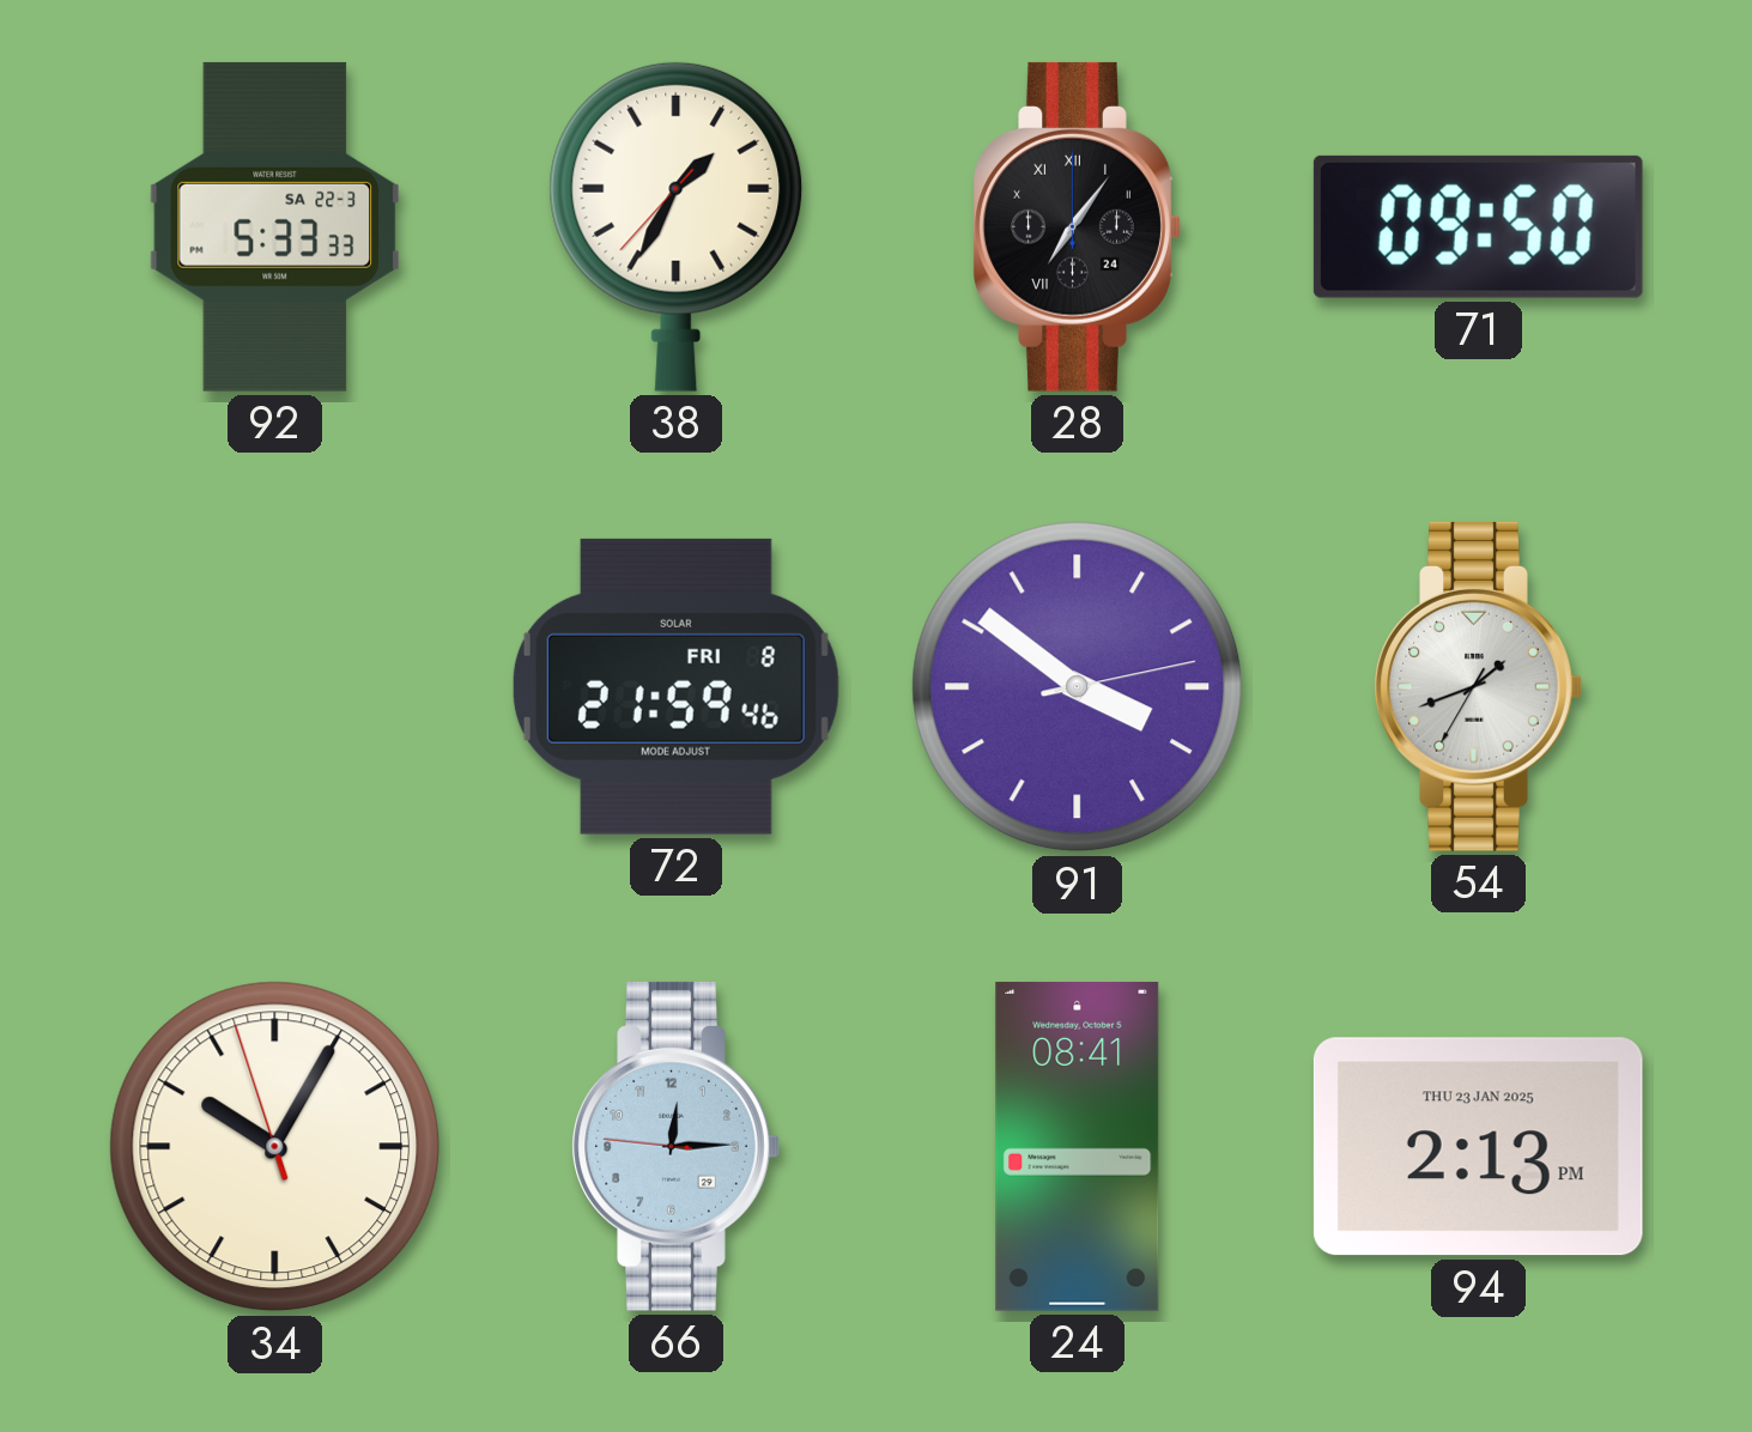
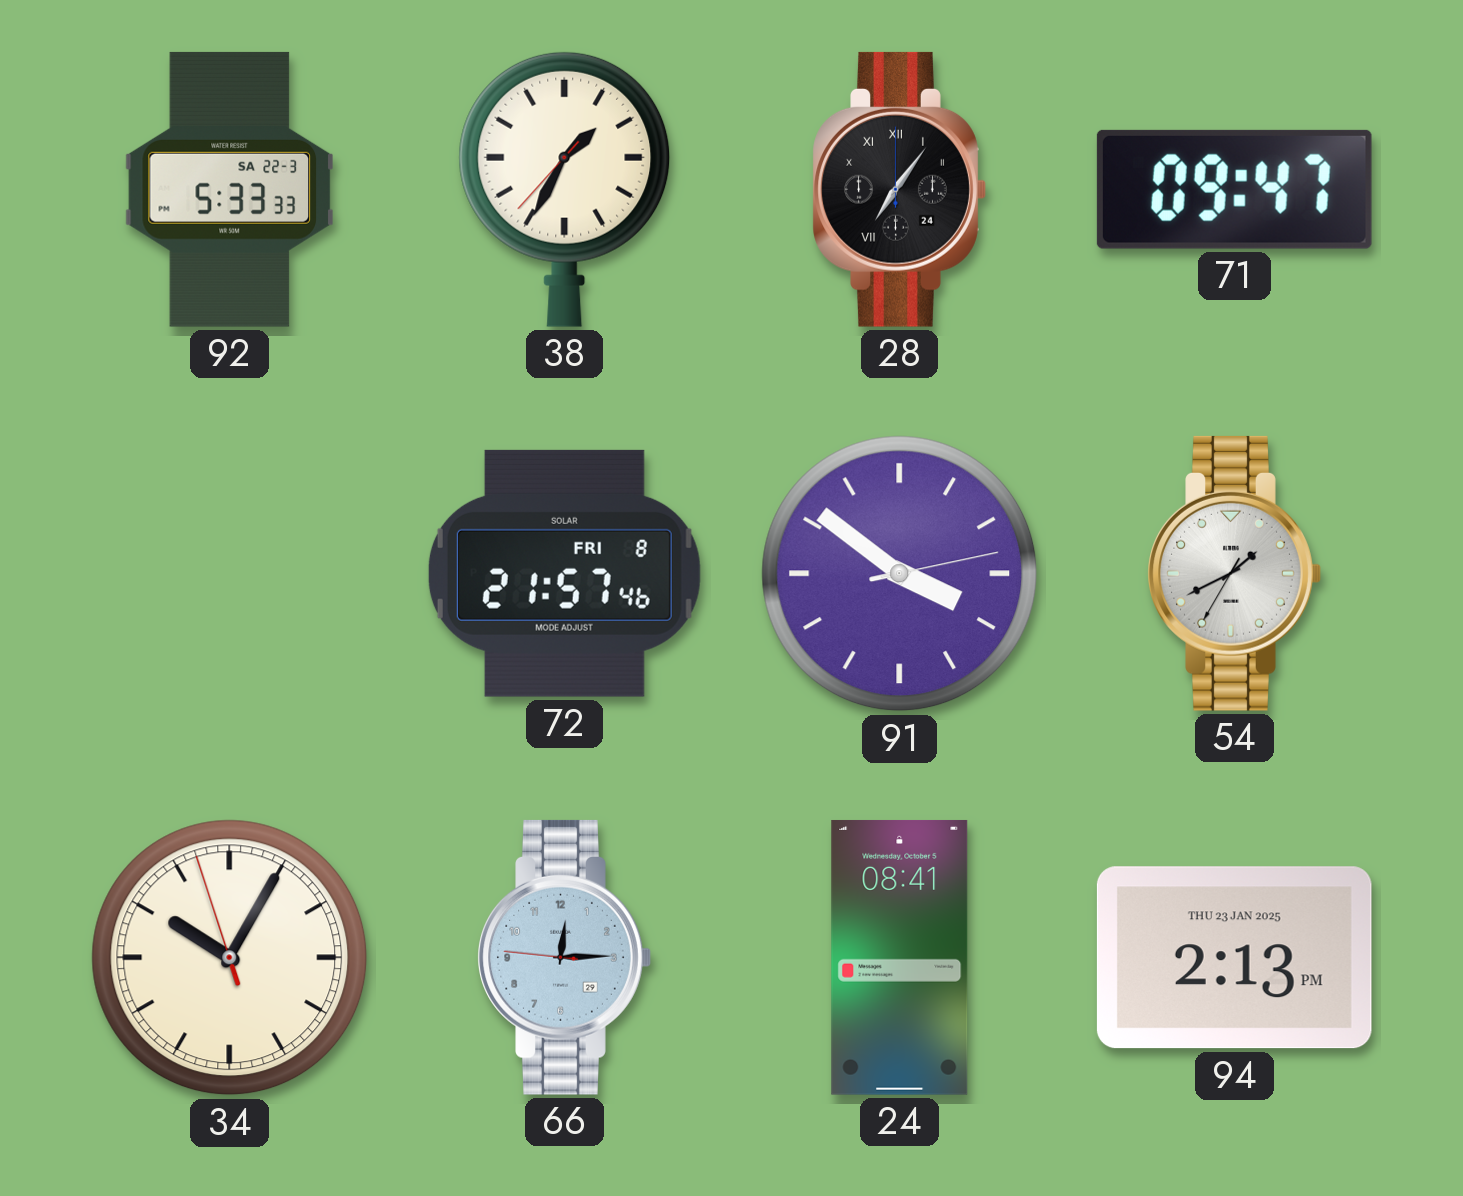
71: 09:50 -> 09:47 (1234, 189)
72: 21:59 -> 21:57 (564, 573)
54: 1:41 -> 1:40 (1234, 573)
